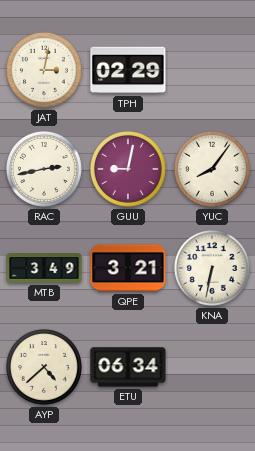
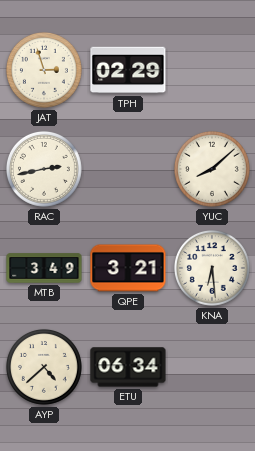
JAT: 3:02 -> 2:57 (44, 70)
GUU: 9:02 -> none (128, 169)
YUC: 8:06 -> 8:08 (212, 169)
KNA: 6:32 -> 6:29 (212, 268)
